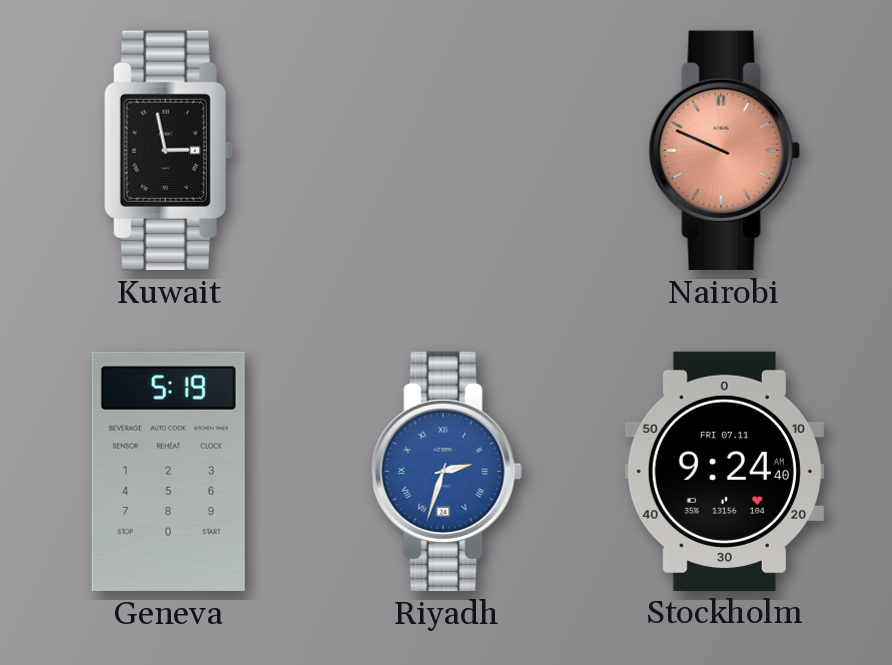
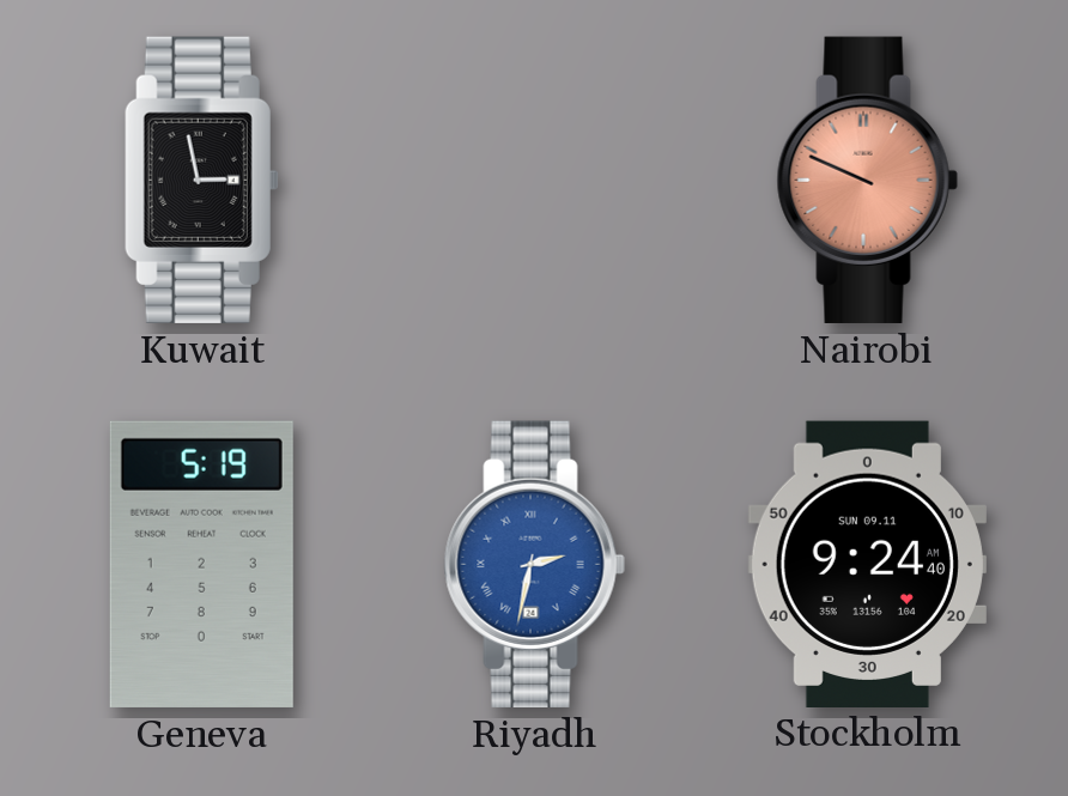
Riyadh: 2:33 -> 2:32 (534, 564)
Stockholm date: FRI 07.11 -> SUN 09.11 (867, 564)
